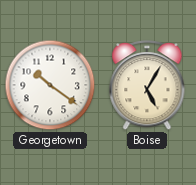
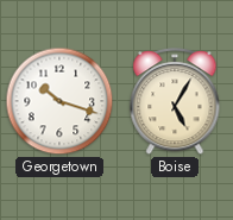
Georgetown: 10:21 -> 10:18 (59, 101)
